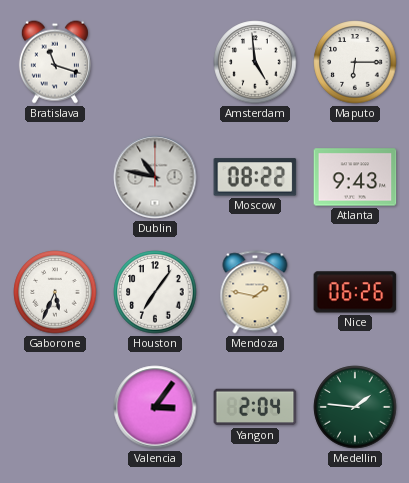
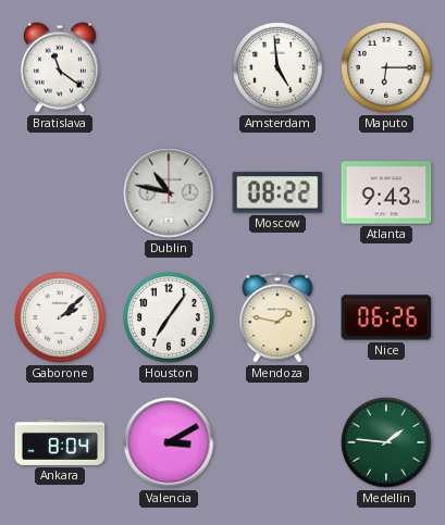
Bratislava: 11:18 -> 11:21 (60, 67)
Gaborone: 5:34 -> 2:08 (60, 317)
Ankara: none -> 8:04 (60, 442)
Valencia: 3:06 -> 3:10 (169, 442)
Yangon: 2:04 -> none (255, 407)
